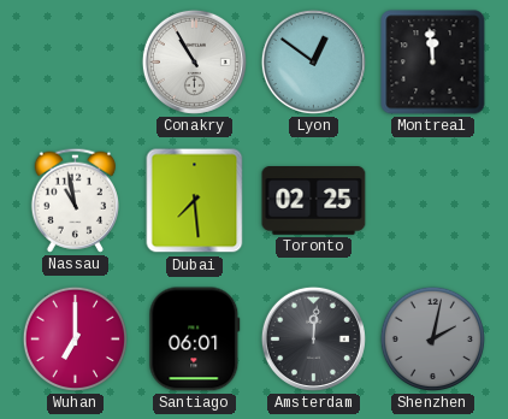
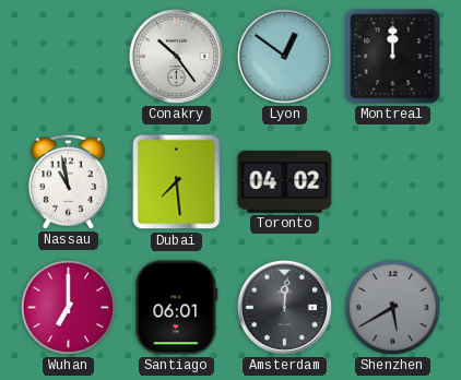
Conakry: 10:55 -> 10:24 (176, 56)
Montreal: 11:59 -> 12:00 (393, 57)
Toronto: 02:25 -> 04:02 (285, 182)
Shenzhen: 2:02 -> 5:40 (392, 307)
